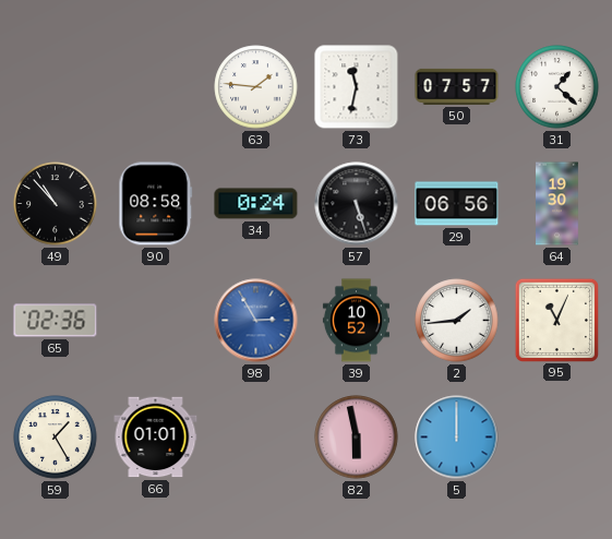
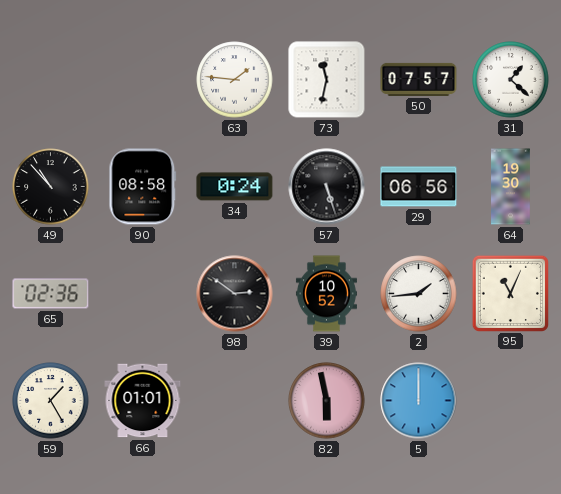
98: 2:55 -> 2:51 (235, 294)
98 dial: blue -> black (235, 294)
